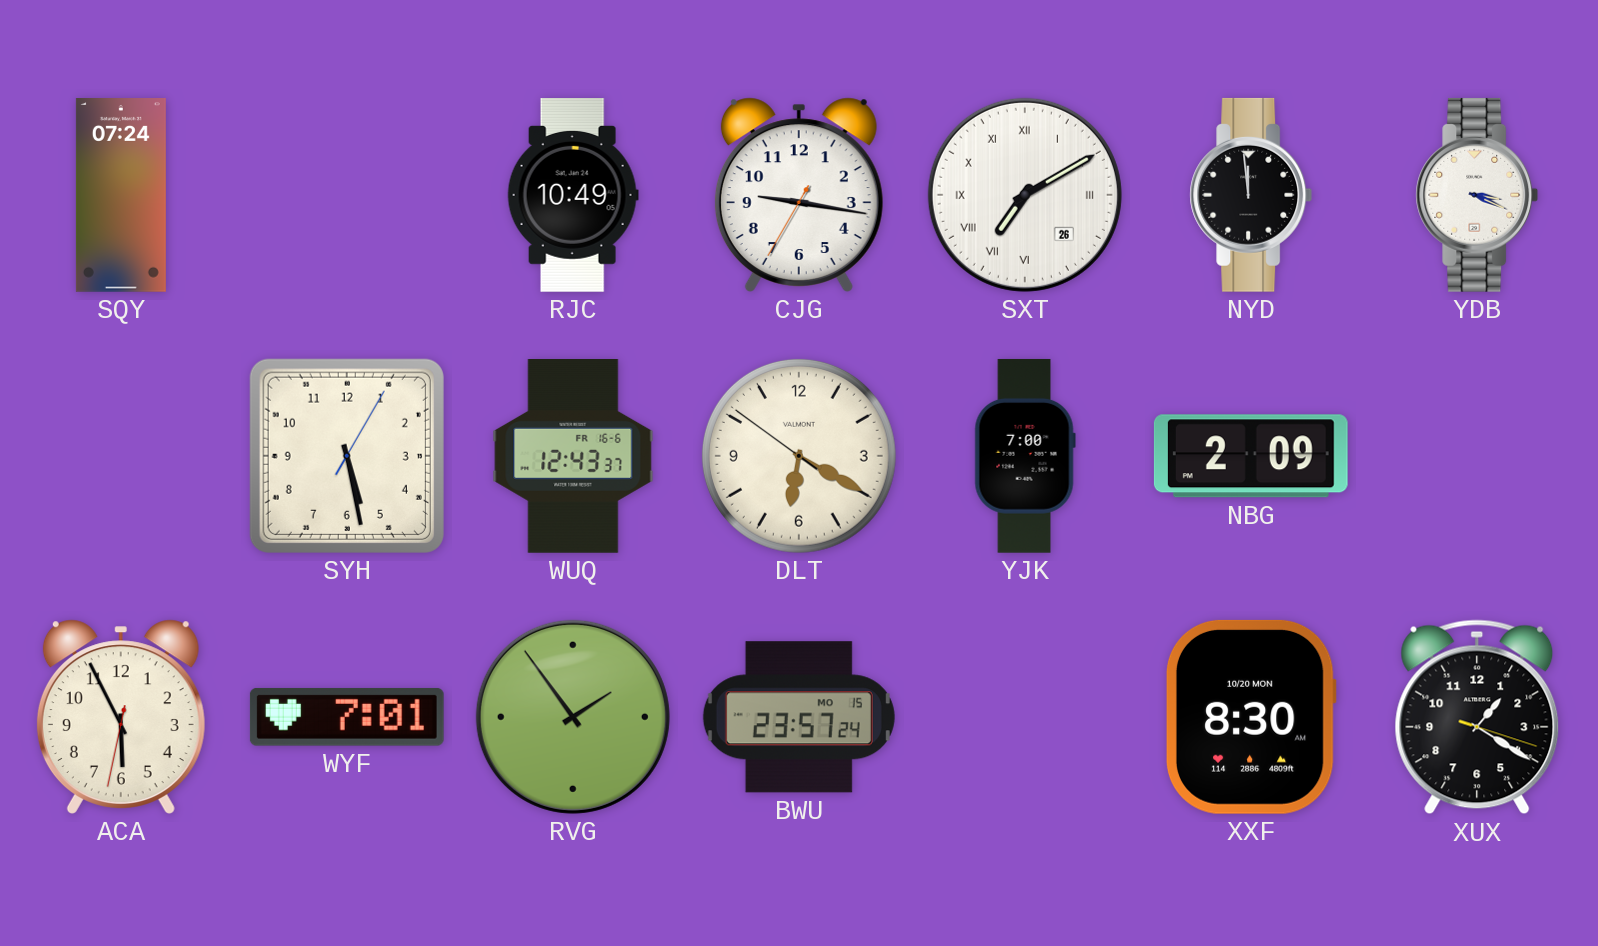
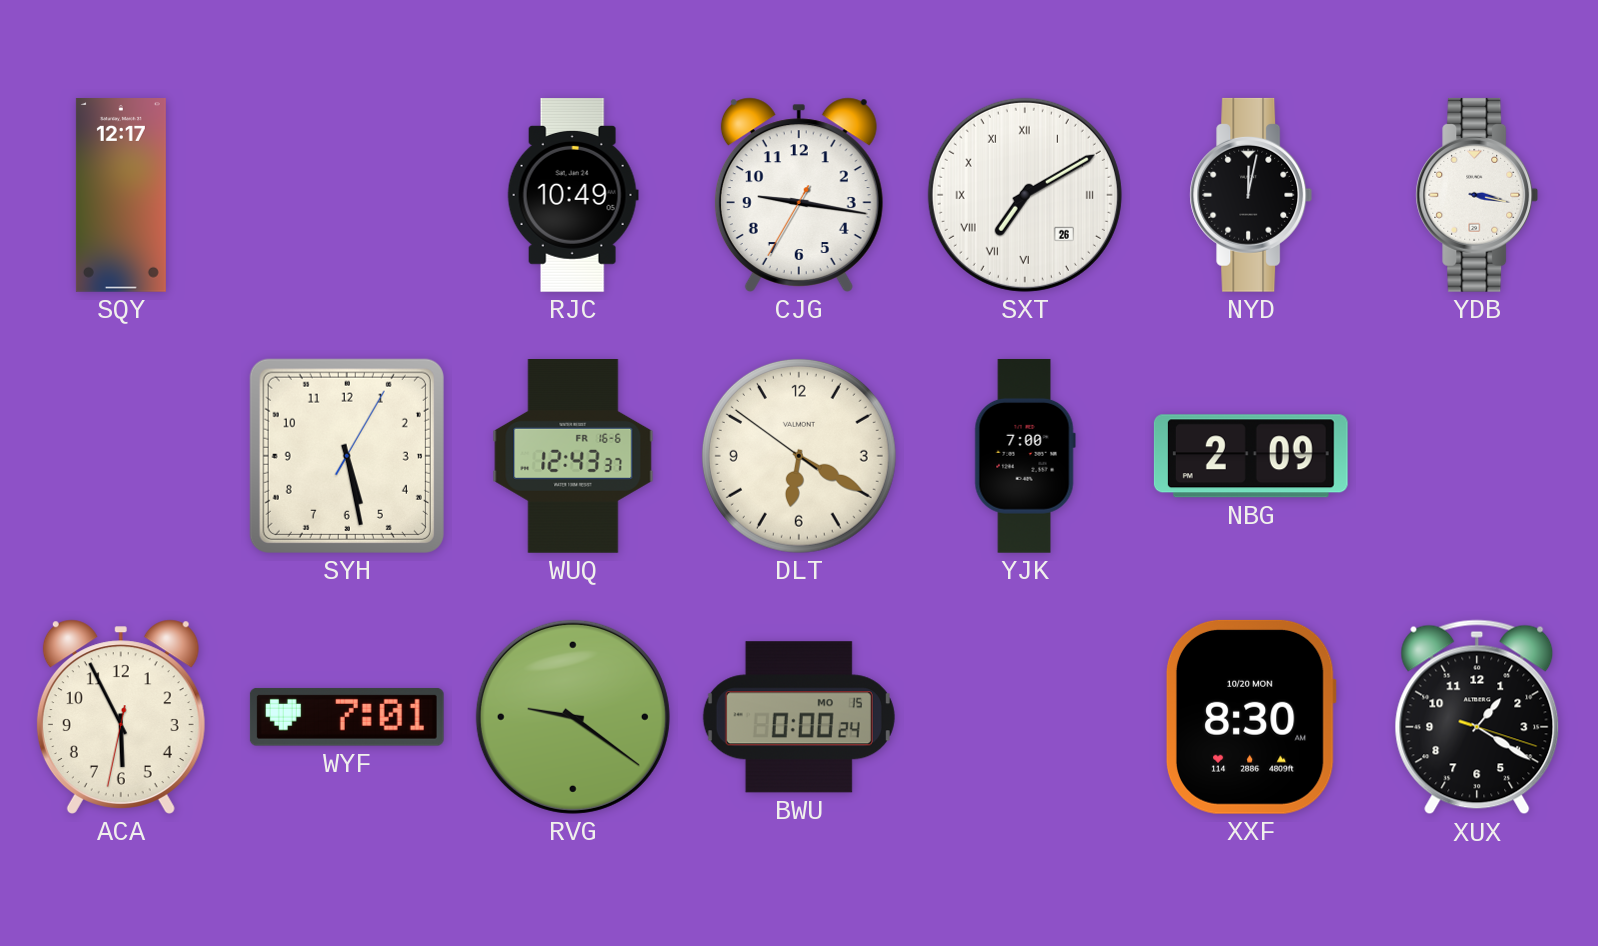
SQY: 07:24 -> 12:17 (121, 196)
NYD: 11:59 -> 12:02 (1251, 195)
YDB: 3:19 -> 3:17 (1477, 195)
RVG: 1:54 -> 9:21 (573, 717)
BWU: 23:57 -> 0:00 (799, 717)
